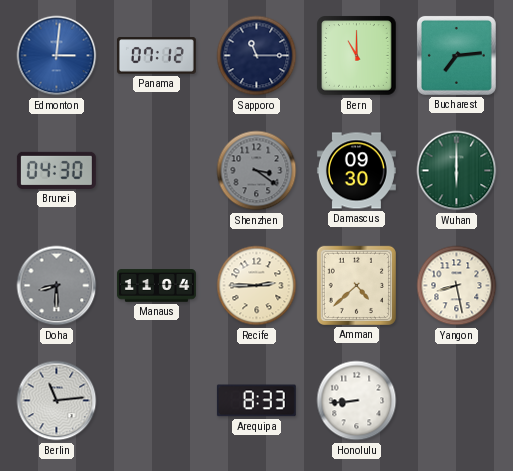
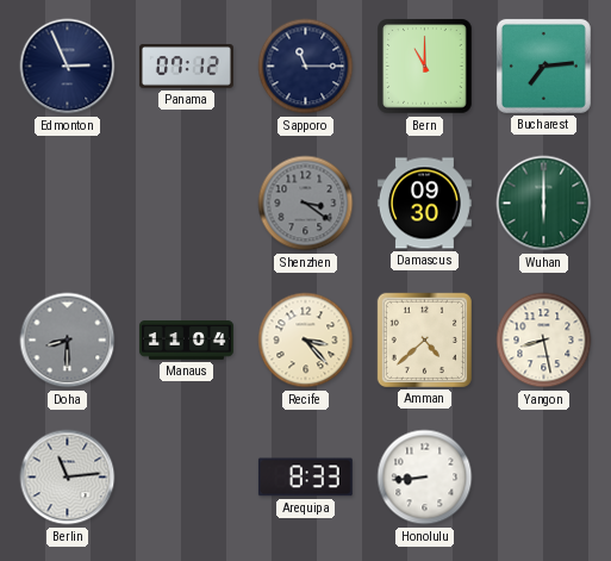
Edmonton: 3:01 -> 2:56 (68, 67)
Edmonton dial: blue -> navy (68, 67)
Brunei: 04:30 -> none (56, 170)
Recife: 2:45 -> 3:23 (306, 341)
